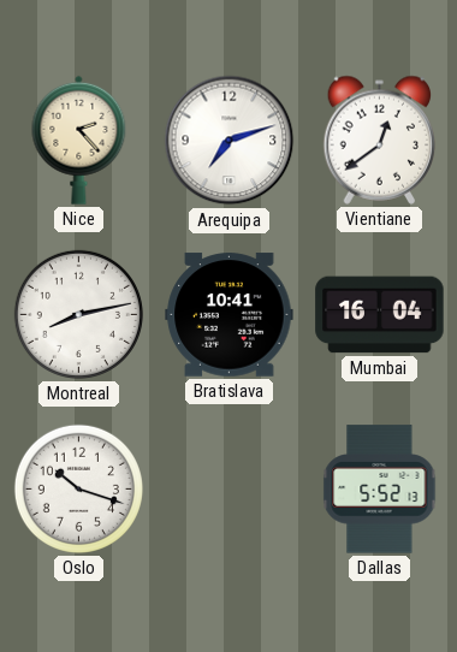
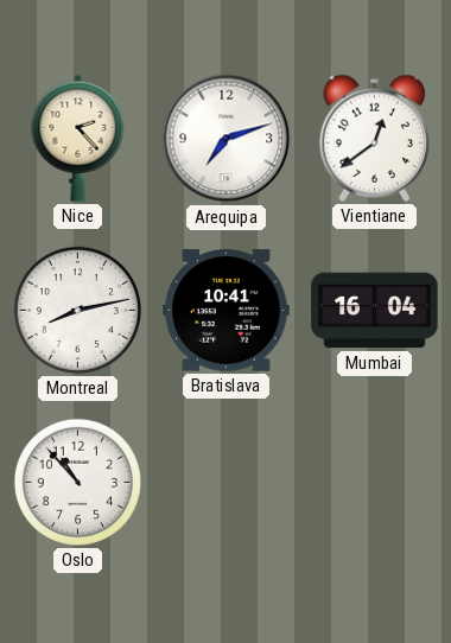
Oslo: 10:18 -> 10:53 (77, 482)
Dallas: 5:52 -> none (380, 490)
